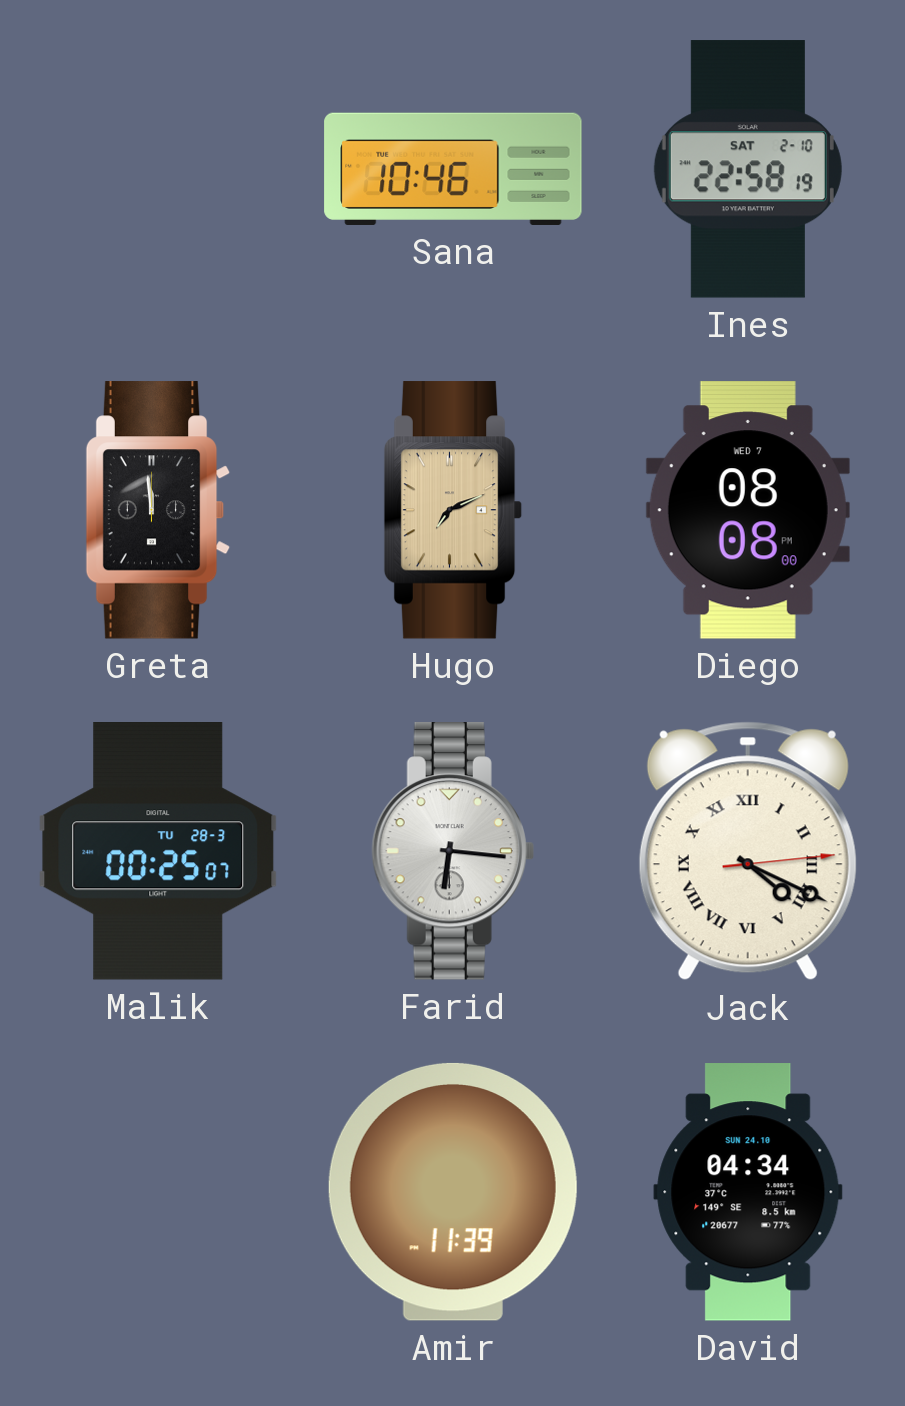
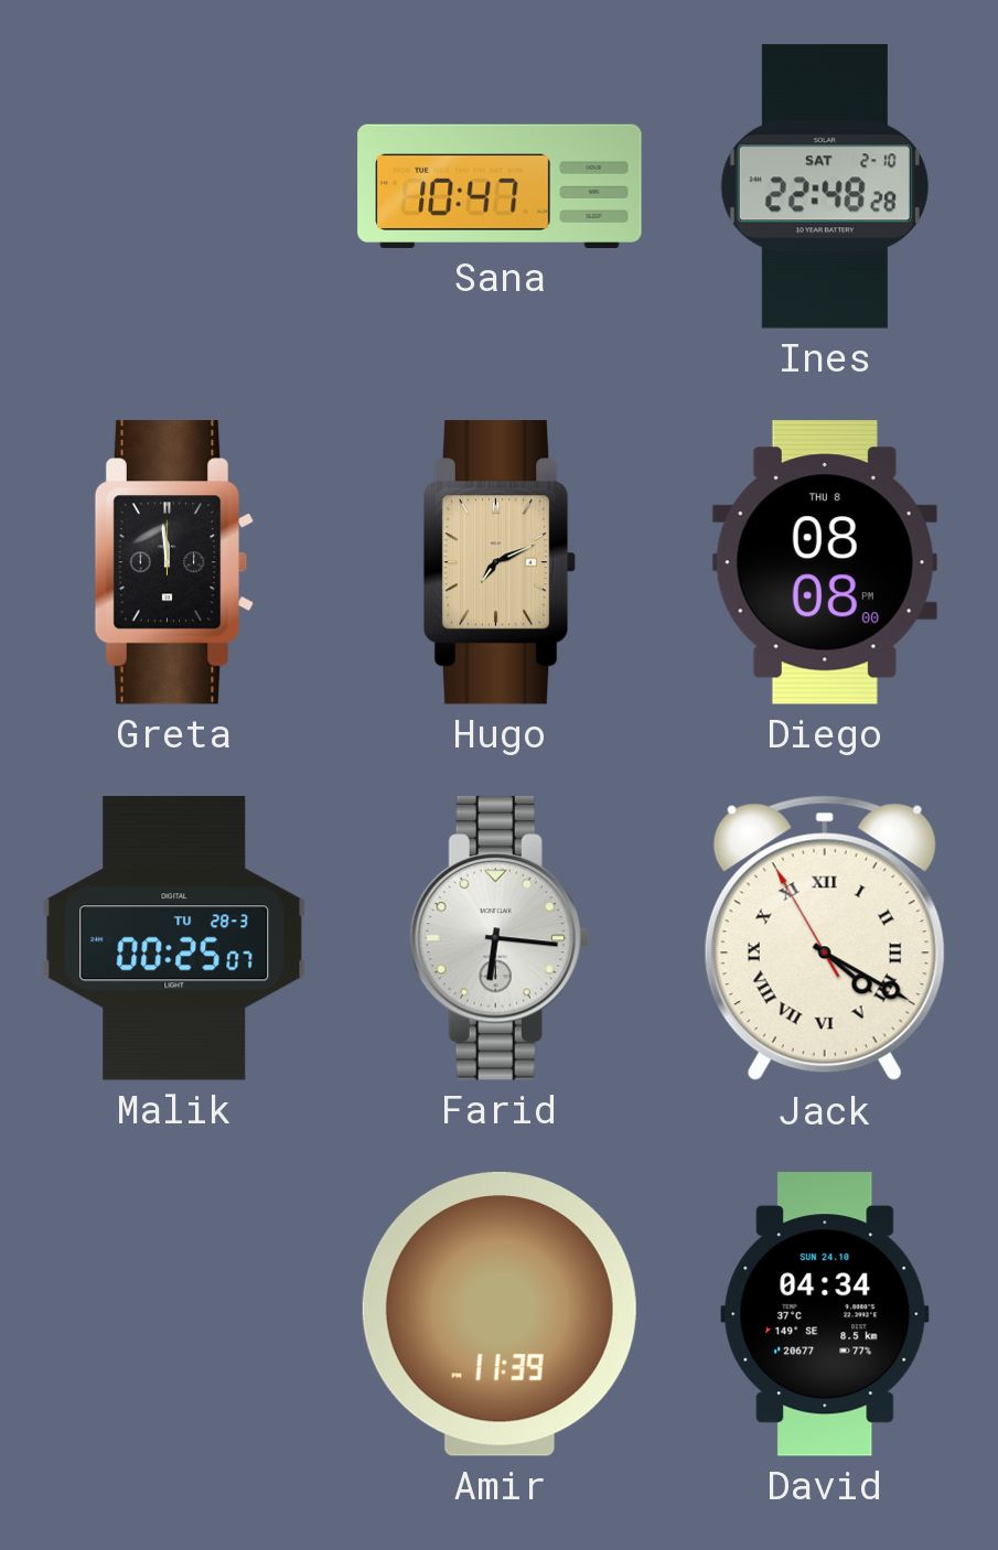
Sana: 10:46 -> 10:47 (500, 186)
Ines: 22:58 -> 22:48 (825, 186)
Diego date: WED 7 -> THU 8 (825, 562)
Jack: 4:19:14 -> 4:19:55 (825, 938)
